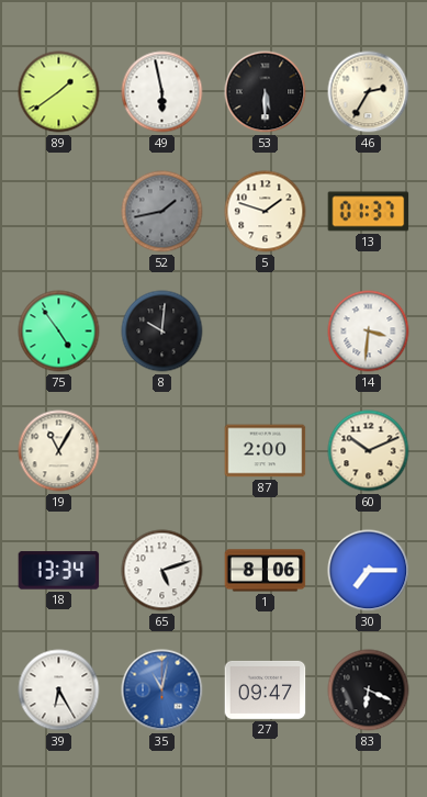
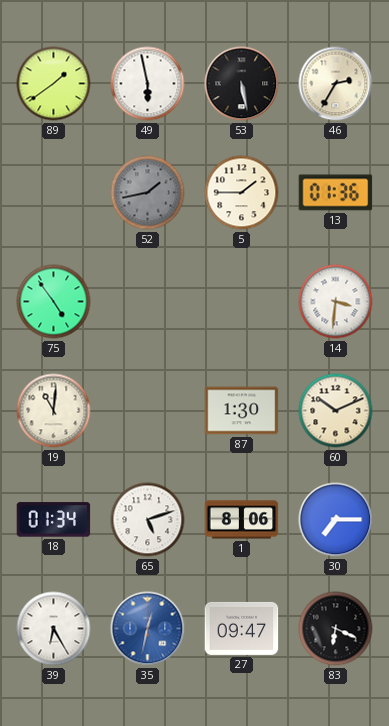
53: 5:30 -> 5:28 (242, 84)
5: 1:48 -> 1:45 (242, 193)
13: 01:37 -> 01:36 (336, 193)
8: 10:01 -> none (162, 332)
19: 11:05 -> 11:01 (54, 411)
87: 2:00 -> 1:30 (242, 411)
18: 13:34 -> 01:34 (54, 520)
35: 11:02 -> 12:32 (148, 629)
